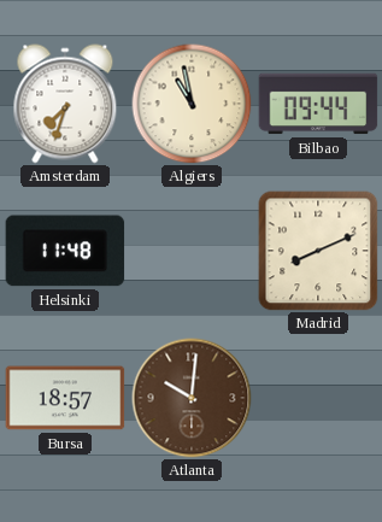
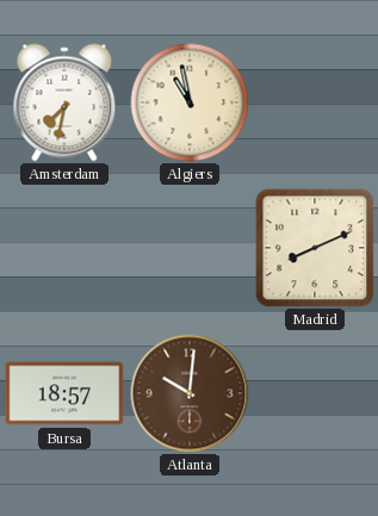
Amsterdam: 7:33 -> 7:32 (64, 102)
Bilbao: 09:44 -> none (318, 104)
Helsinki: 11:48 -> none (65, 251)
